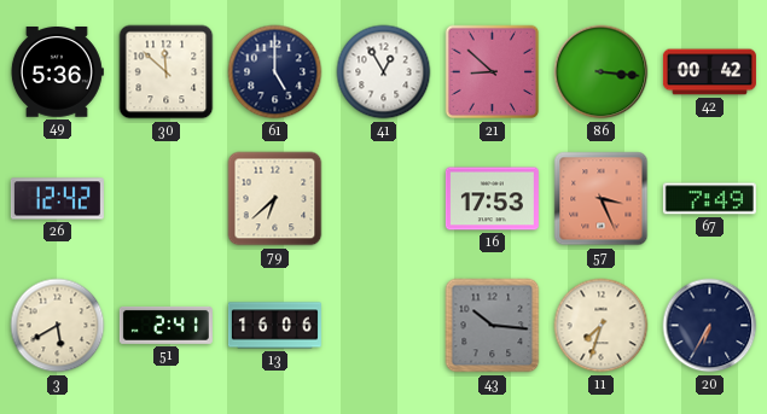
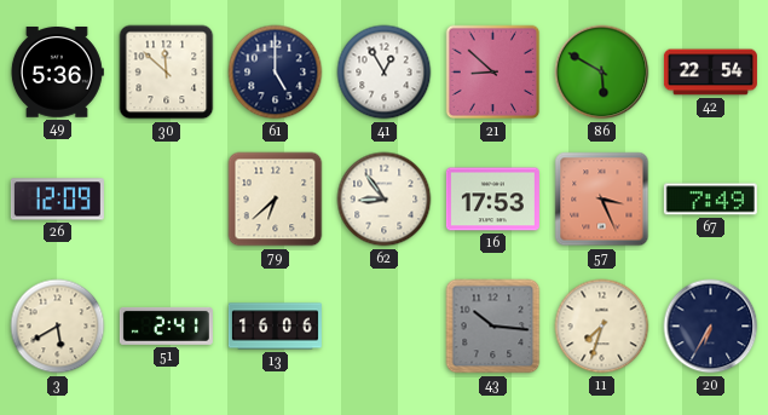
86: 3:16 -> 5:50 (602, 73)
42: 00:42 -> 22:54 (710, 73)
26: 12:42 -> 12:09 (57, 200)
62: none -> 8:54 (385, 200)
